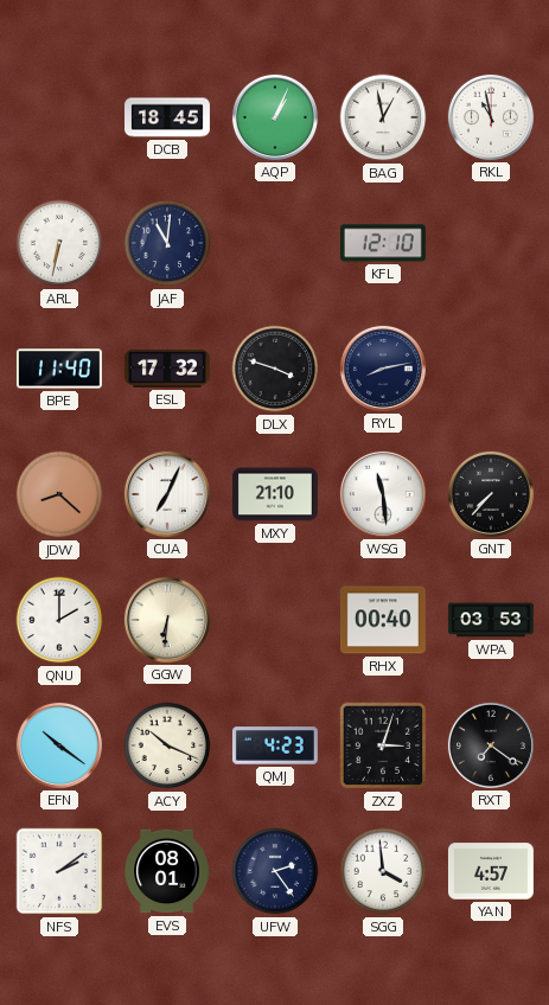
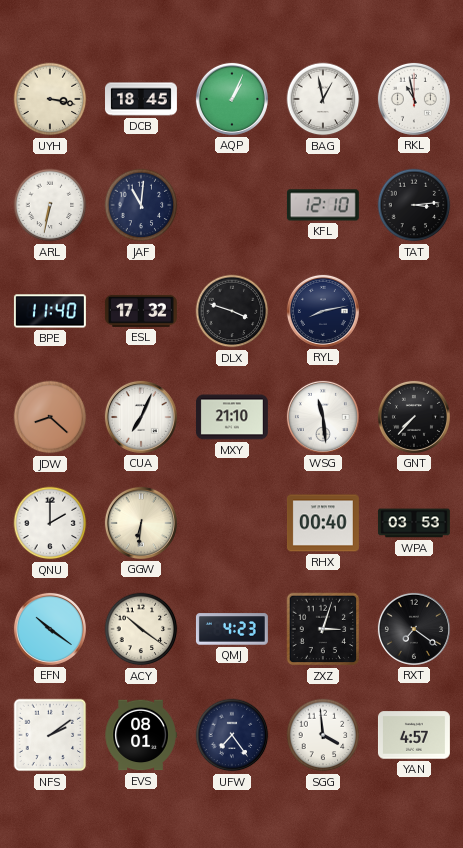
UYH: none -> 3:17 (50, 99)
TAT: none -> 3:14 (414, 205)
ACY: 10:19 -> 10:21 (141, 629)
UFW: 2:24 -> 7:24 (232, 735)
